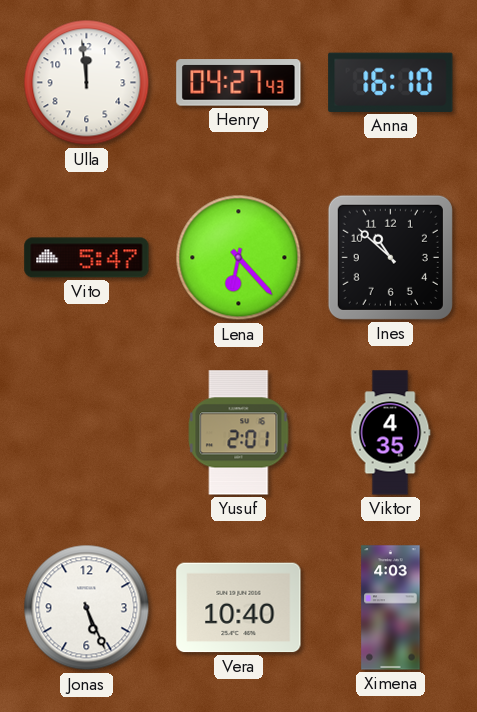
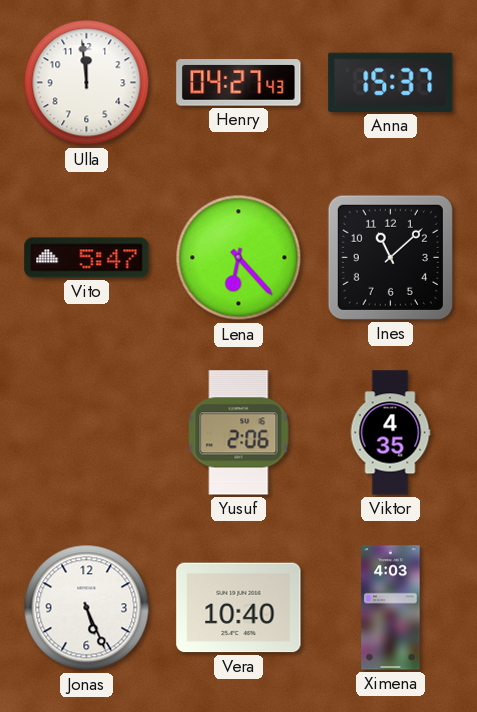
Anna: 16:10 -> 15:37 (391, 82)
Ines: 10:52 -> 11:08 (390, 257)
Yusuf: 2:01 -> 2:06 (239, 433)
